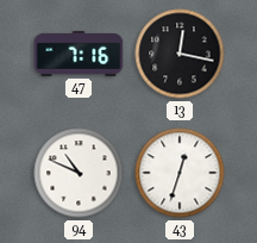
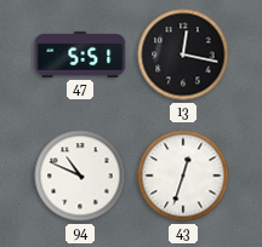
47: 7:16 -> 5:51 (80, 54)
